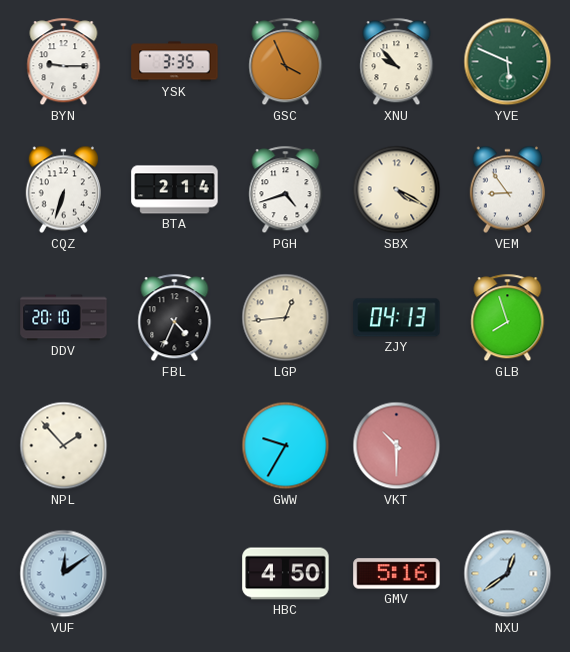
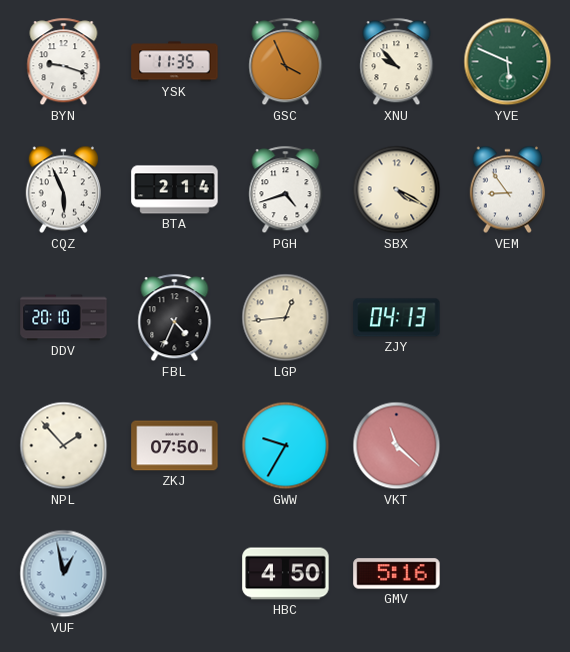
BYN: 9:15 -> 9:18 (64, 62)
YSK: 3:35 -> 11:35 (175, 62)
CQZ: 6:33 -> 5:56 (63, 190)
GLB: 7:57 -> none (508, 318)
ZKJ: none -> 07:50 (175, 446)
VKT: 10:30 -> 11:22 (397, 446)
VUF: 12:09 -> 12:58 (64, 574)
NXU: 12:39 -> none (508, 574)
